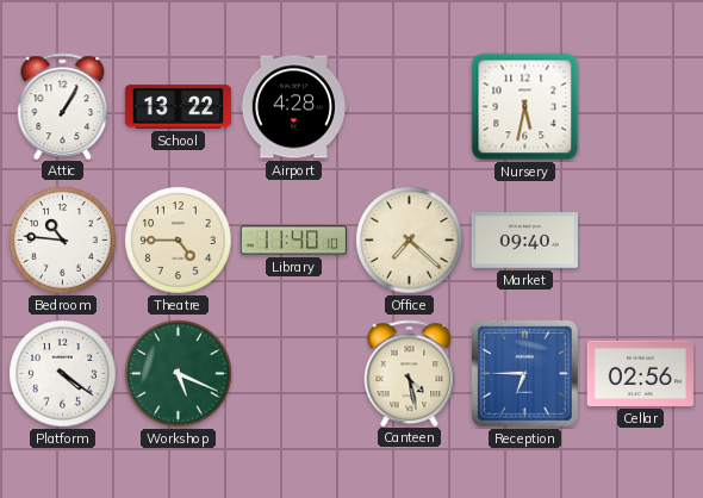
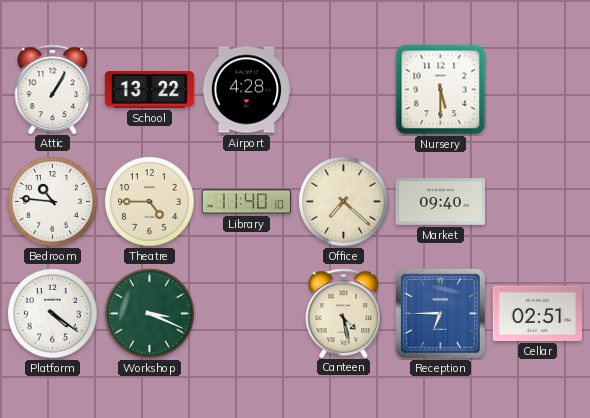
Nursery: 5:32 -> 5:30 (441, 90)
Workshop: 5:19 -> 3:19 (150, 314)
Cellar: 02:56 -> 02:51 (537, 313)
